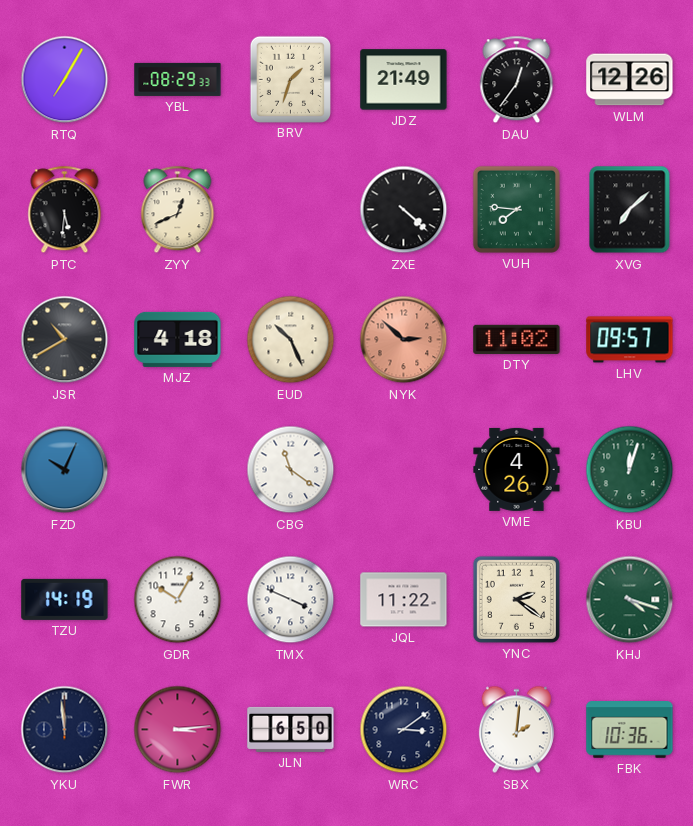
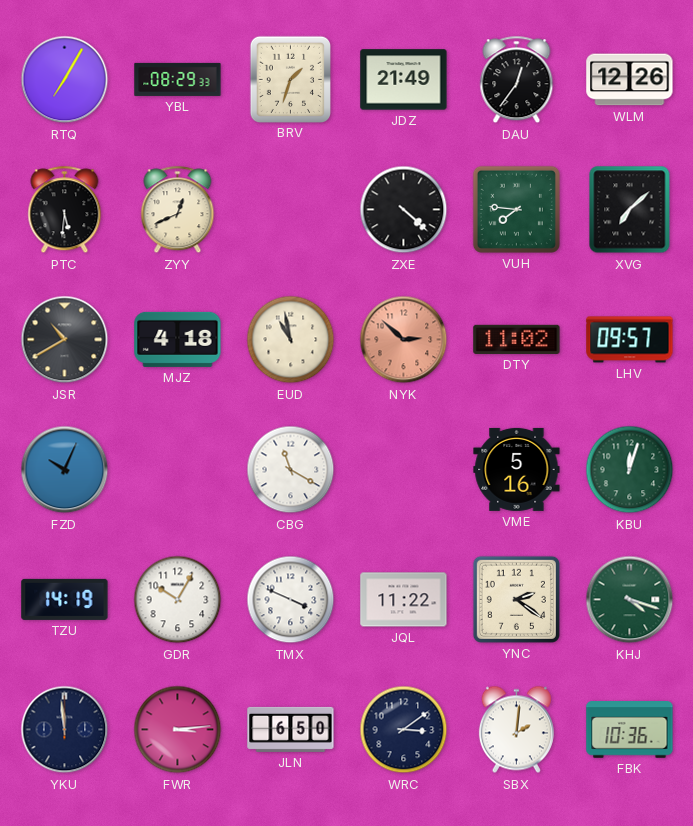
EUD: 10:26 -> 10:58 (291, 340)
CBG: 11:21 -> 11:20 (291, 470)
VME: 4:26 -> 5:16 (517, 469)
